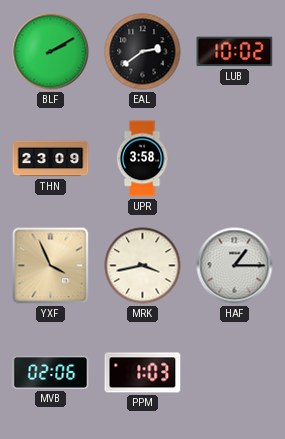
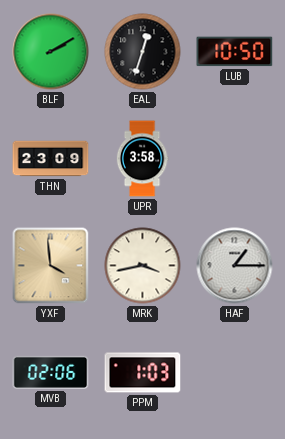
EAL: 2:39 -> 12:33 (143, 52)
LUB: 10:02 -> 10:50 (235, 52)
YXF: 3:56 -> 3:59 (51, 266)
